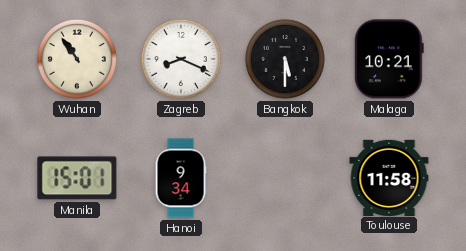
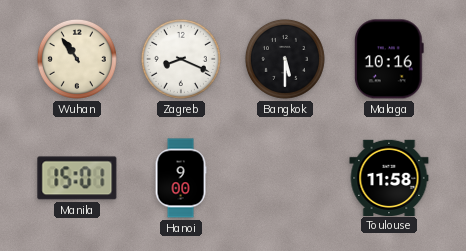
Malaga: 10:21 -> 10:16 (389, 59)
Hanoi: 9:34 -> 9:00 (181, 178)
